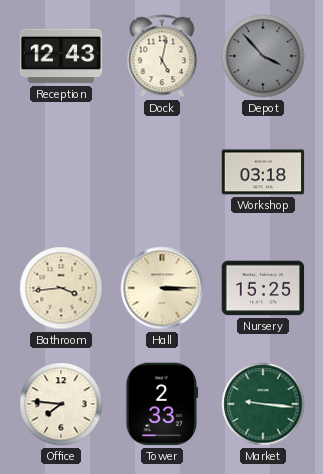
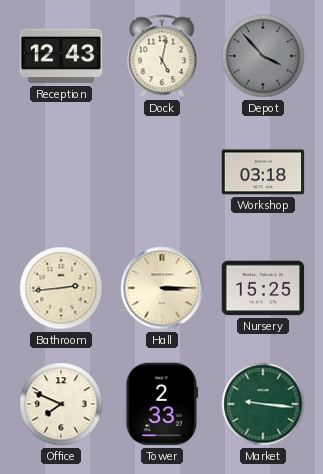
Bathroom: 3:44 -> 2:44 (61, 288)
Office: 7:46 -> 7:49 (61, 404)
